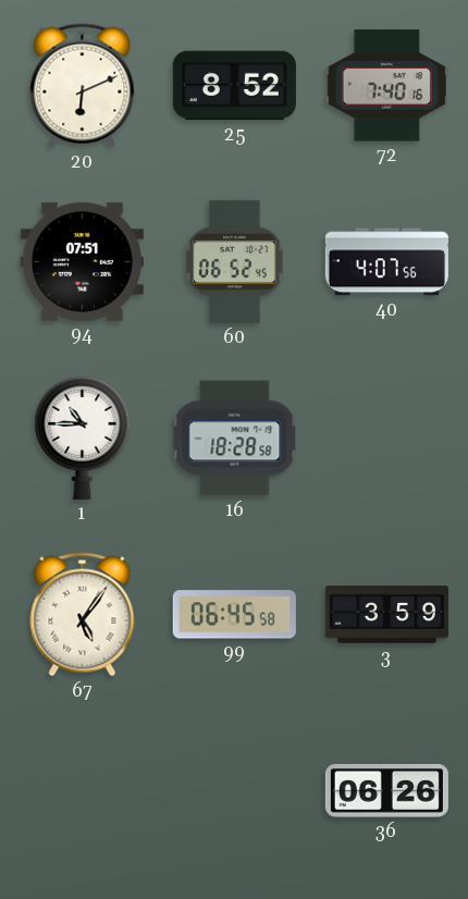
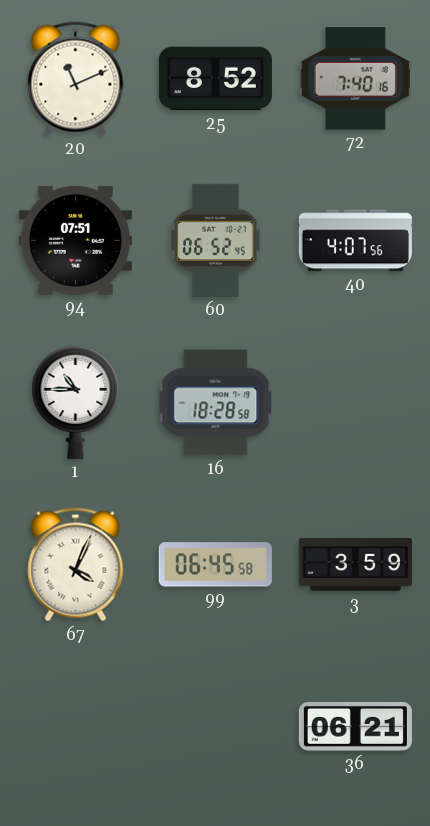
20: 6:11 -> 11:11 (76, 79)
67: 5:06 -> 4:04 (76, 565)
36: 06:26 -> 06:21 (355, 726)
